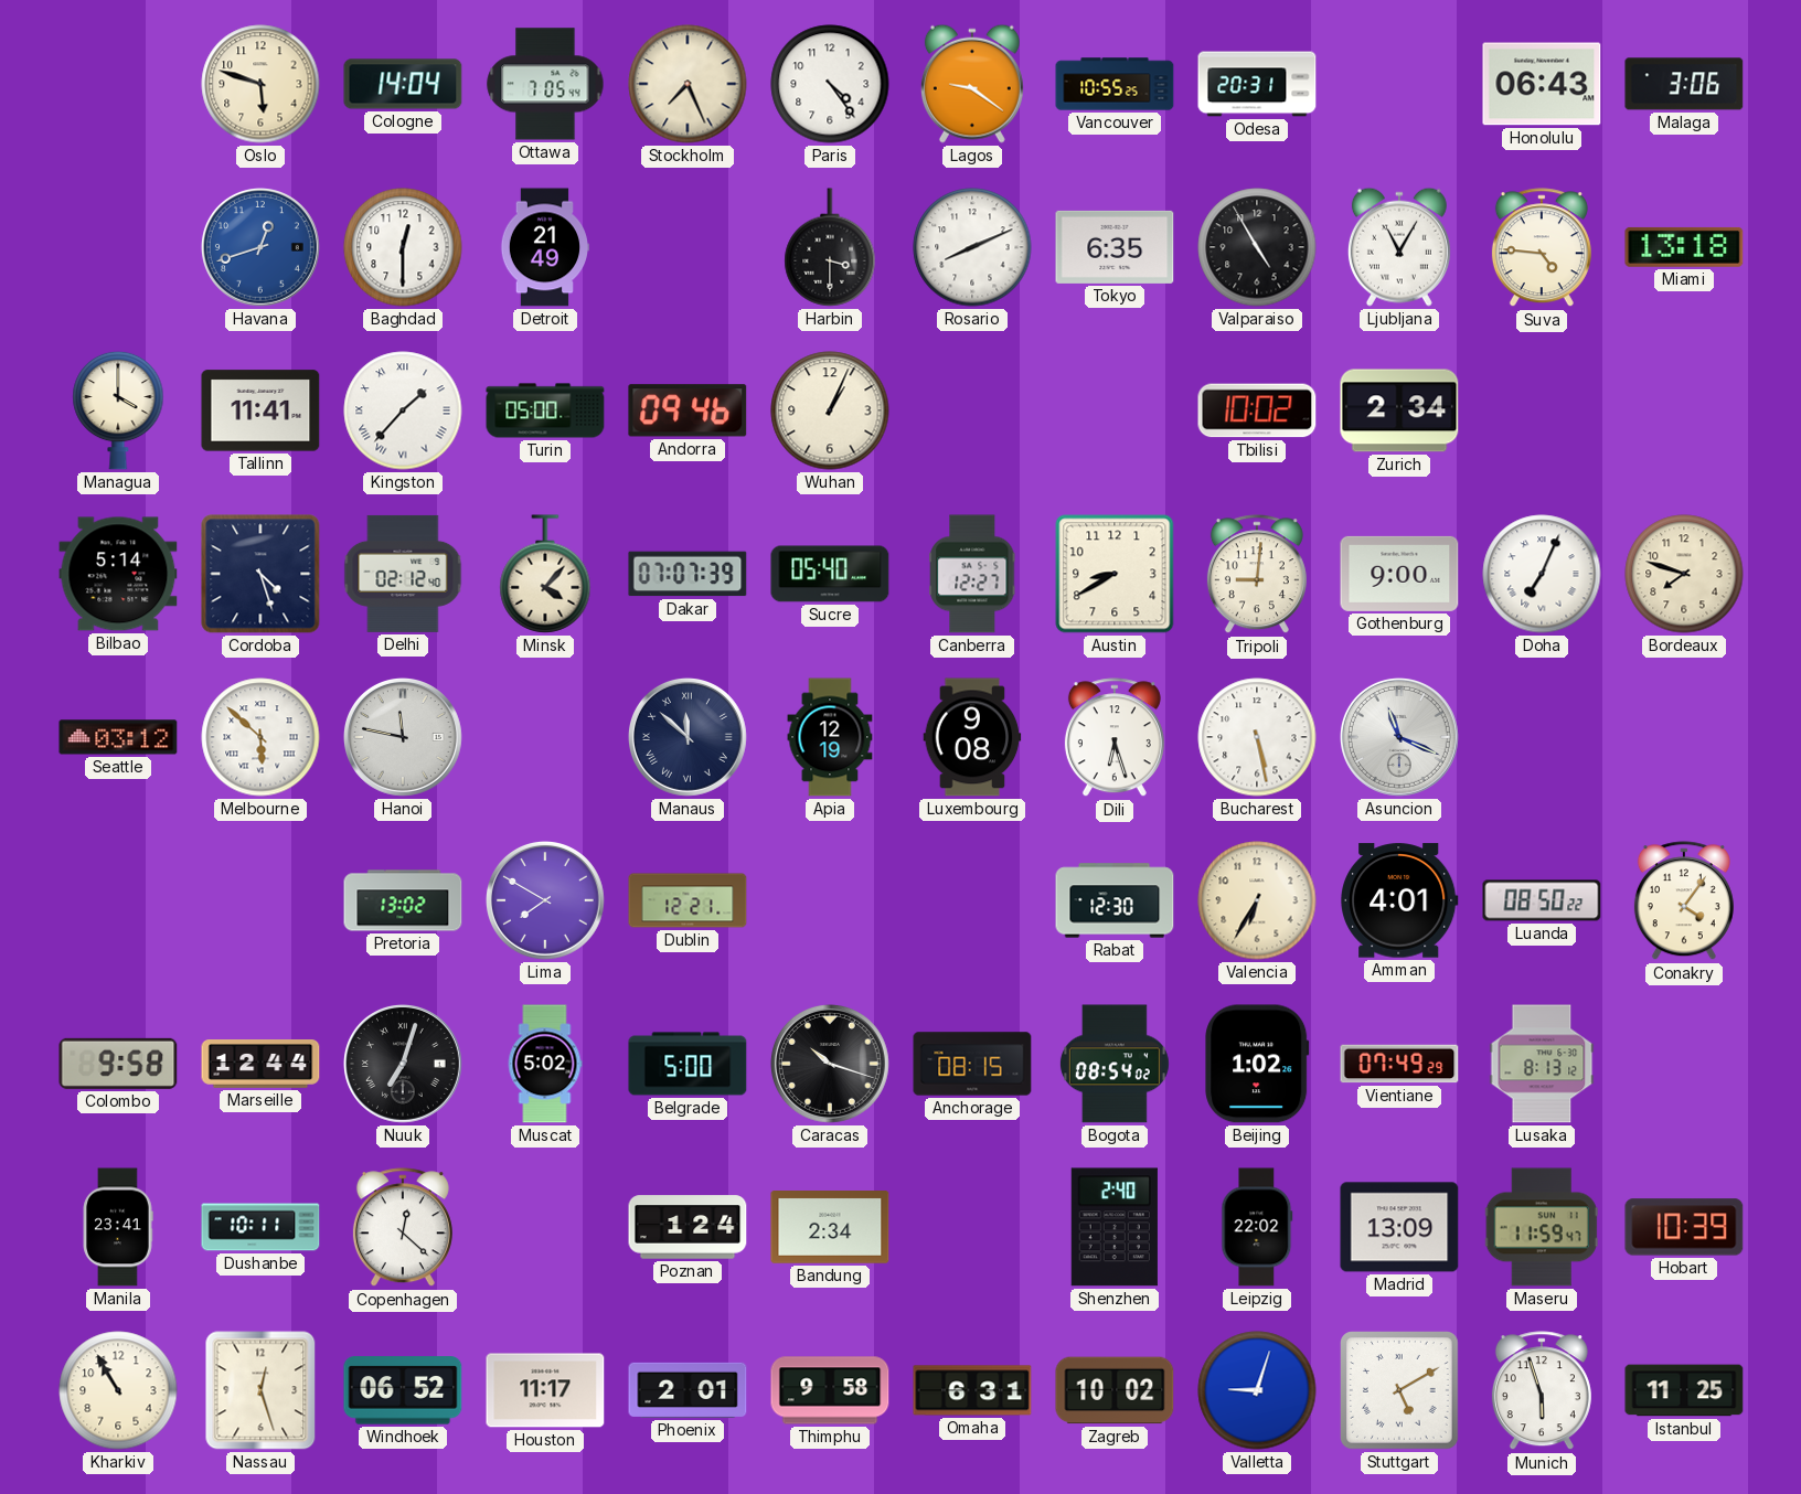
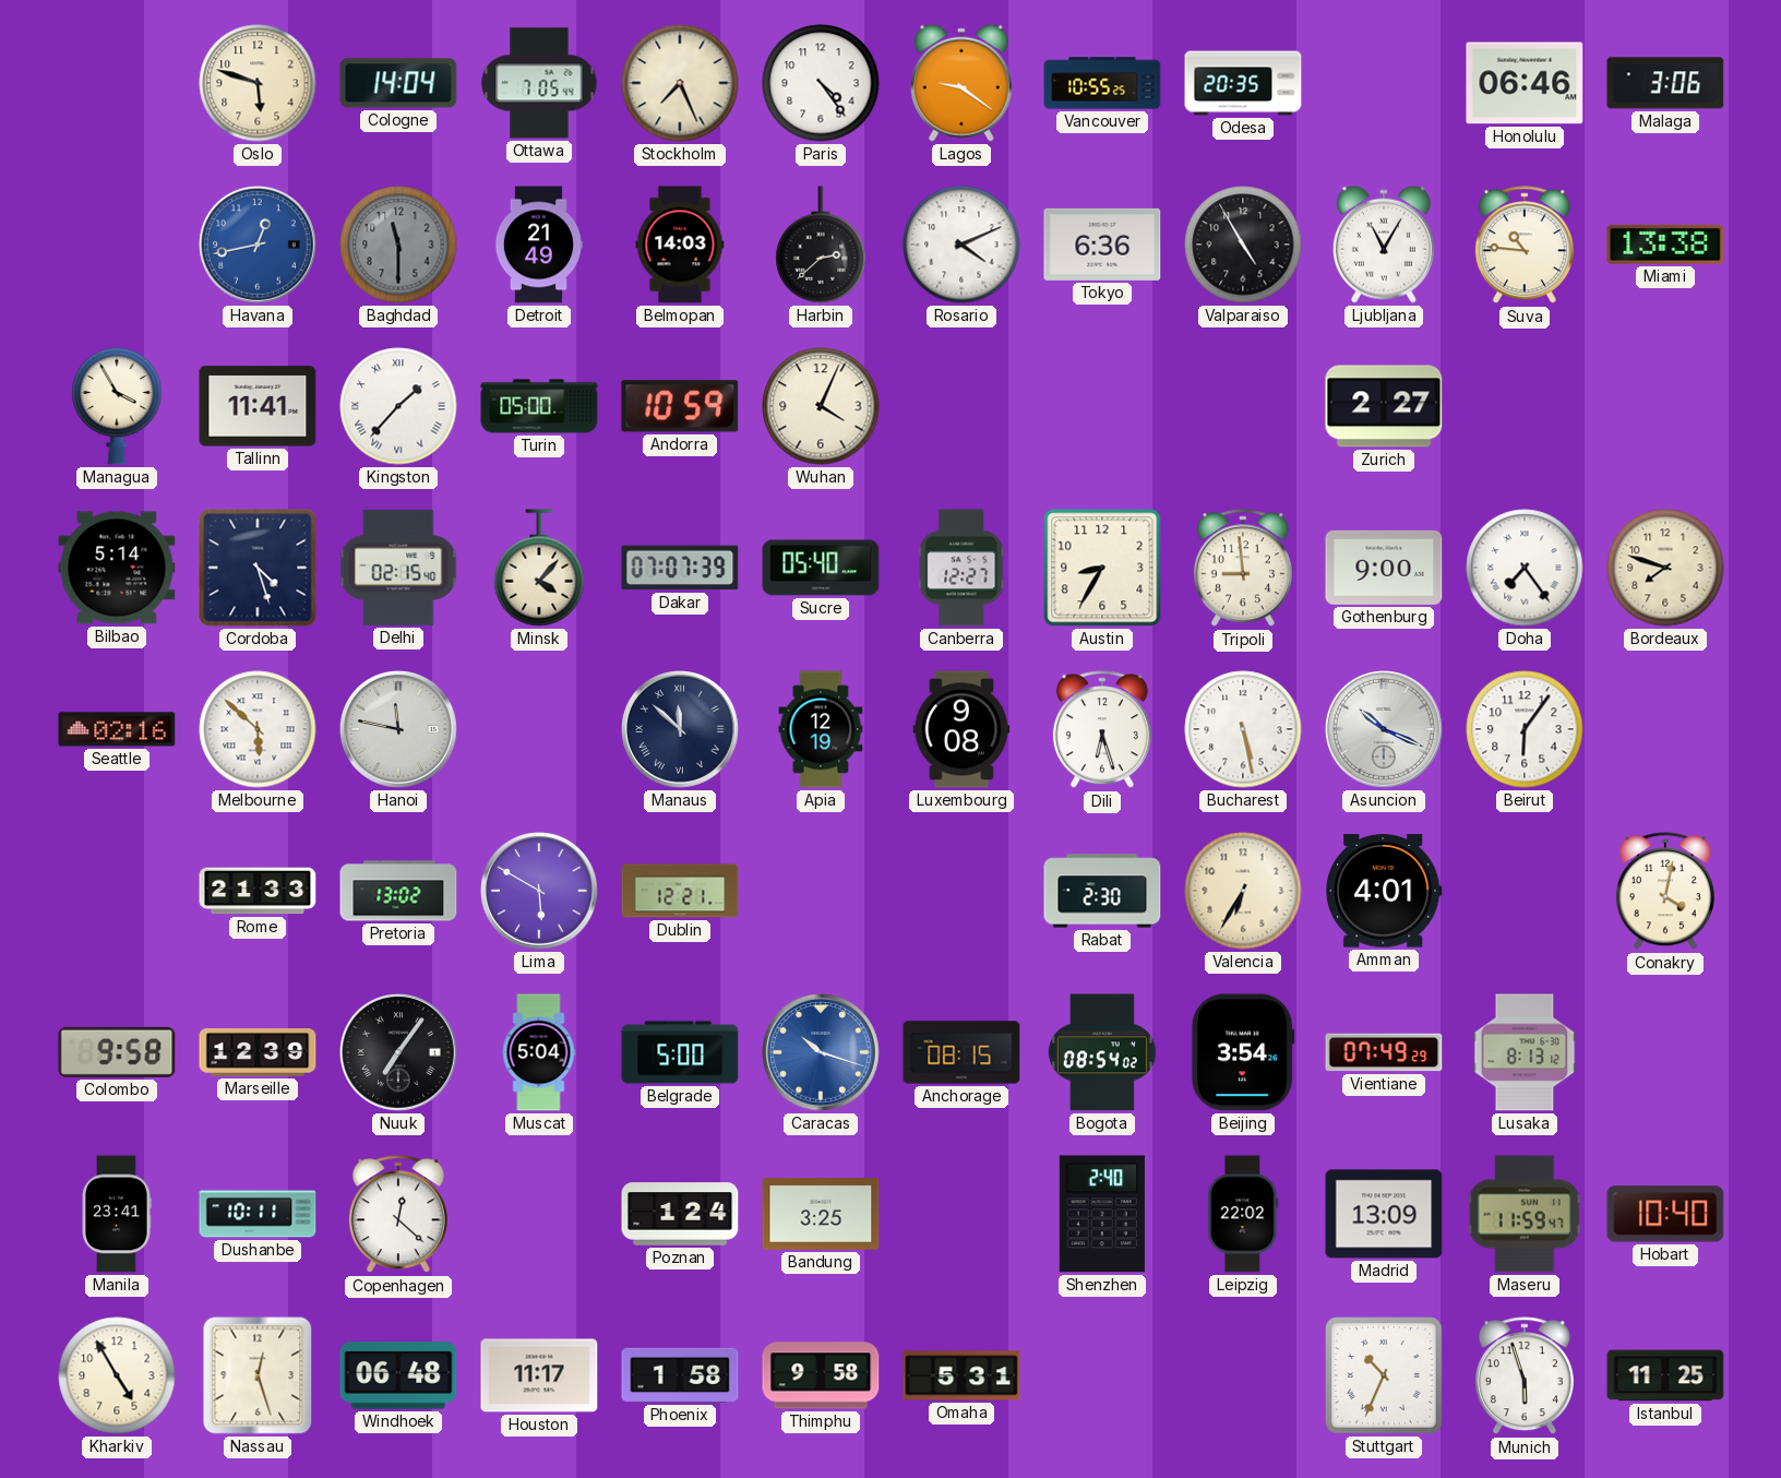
Odesa: 20:31 -> 20:35 (1243, 83)
Honolulu: 06:43 -> 06:46 (1525, 83)
Havana: 12:42 -> 12:43 (258, 245)
Baghdad: 12:30 -> 11:30 (398, 245)
Baghdad dial: white -> grey (398, 245)
Belmopan: none -> 14:03 (680, 245)
Harbin: 3:30 -> 2:38 (821, 245)
Rosario: 8:11 -> 4:11 (961, 245)
Tokyo: 6:35 -> 6:36 (1102, 245)
Suva: 4:46 -> 10:46 (1525, 246)
Miami: 13:18 -> 13:38 (1665, 245)
Managua: 4:00 -> 3:55 (117, 406)
Andorra: 09:46 -> 10:59 (680, 406)
Wuhan: 1:04 -> 4:04 (821, 406)
Tbilisi: 10:02 -> none (1257, 410)
Zurich: 2:34 -> 2:27 (1384, 406)
Delhi: 02:12 -> 02:15 (398, 568)
Austin: 8:40 -> 8:35 (1102, 568)
Tripoli: 9:01 -> 8:59 (1243, 569)
Doha: 7:04 -> 7:24 (1525, 568)
Seattle: 03:12 -> 02:16 (117, 729)
Asuncion: 11:19 -> 10:19 (1384, 729)
Beirut: none -> 6:06 (1525, 729)
Rome: none -> 21:33 (258, 891)
Lima: 7:50 -> 5:50 (539, 891)
Rabat: 12:30 -> 2:30 (1102, 891)
Luanda: 08:50 -> none (1542, 900)
Conakry: 4:06 -> 4:02 (1665, 892)
Marseille: 12:44 -> 12:39 (258, 1053)
Nuuk: 7:03 -> 7:06 (398, 1052)
Muscat: 5:02 -> 5:04 (539, 1052)
Caracas dial: black -> blue (821, 1052)
Beijing: 1:02 -> 3:54 (1243, 1052)
Bandung: 2:34 -> 3:25 (821, 1215)
Hobart: 10:39 -> 10:40 (1665, 1214)
Kharkiv: 10:55 -> 4:55 (117, 1375)
Windhoek: 06:52 -> 06:48 (398, 1375)
Phoenix: 2:01 -> 1:58 (680, 1375)
Omaha: 6:31 -> 5:31 (961, 1375)
Zagreb: 10:02 -> none (1115, 1390)
Valletta: 9:03 -> none (1257, 1390)
Stuttgart: 5:10 -> 10:34 (1385, 1376)
